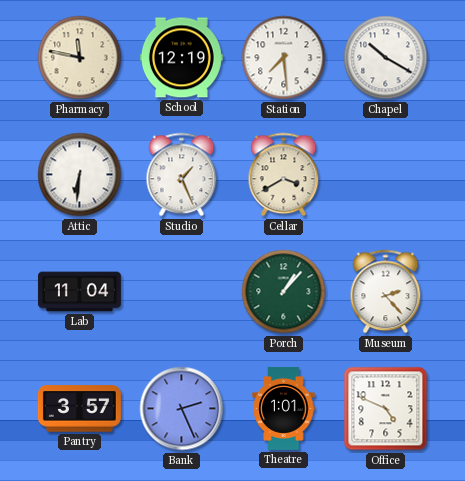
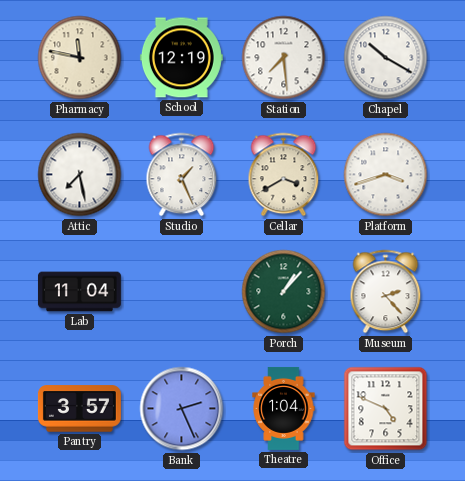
Attic: 6:31 -> 7:28 (80, 175)
Platform: none -> 3:42 (386, 175)
Theatre: 1:01 -> 1:04 (284, 408)
